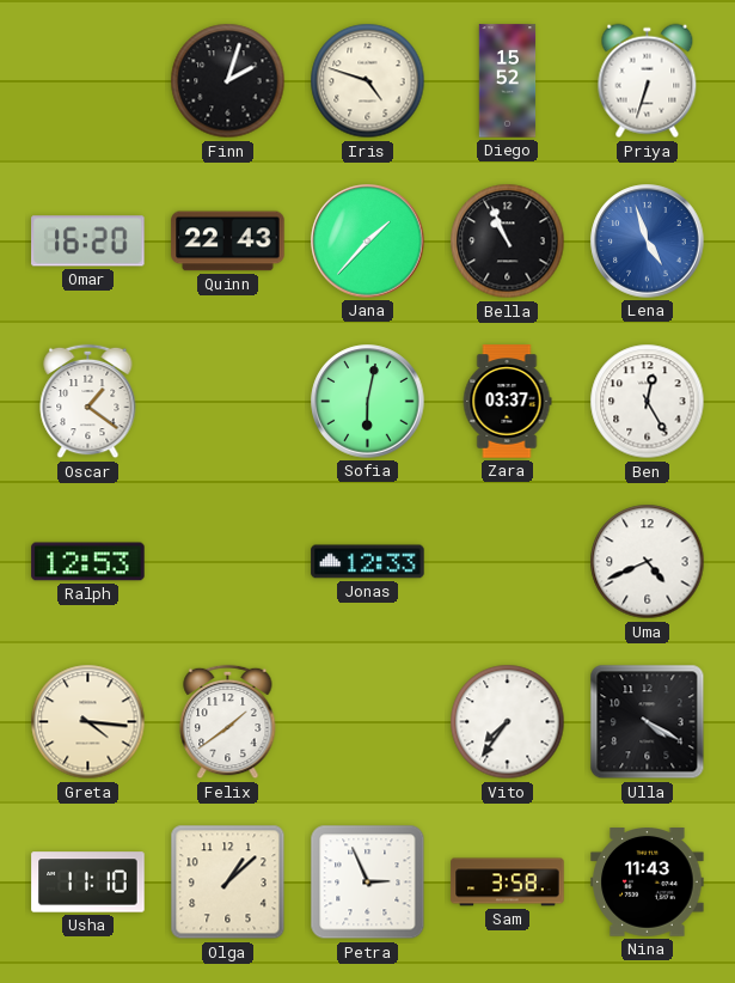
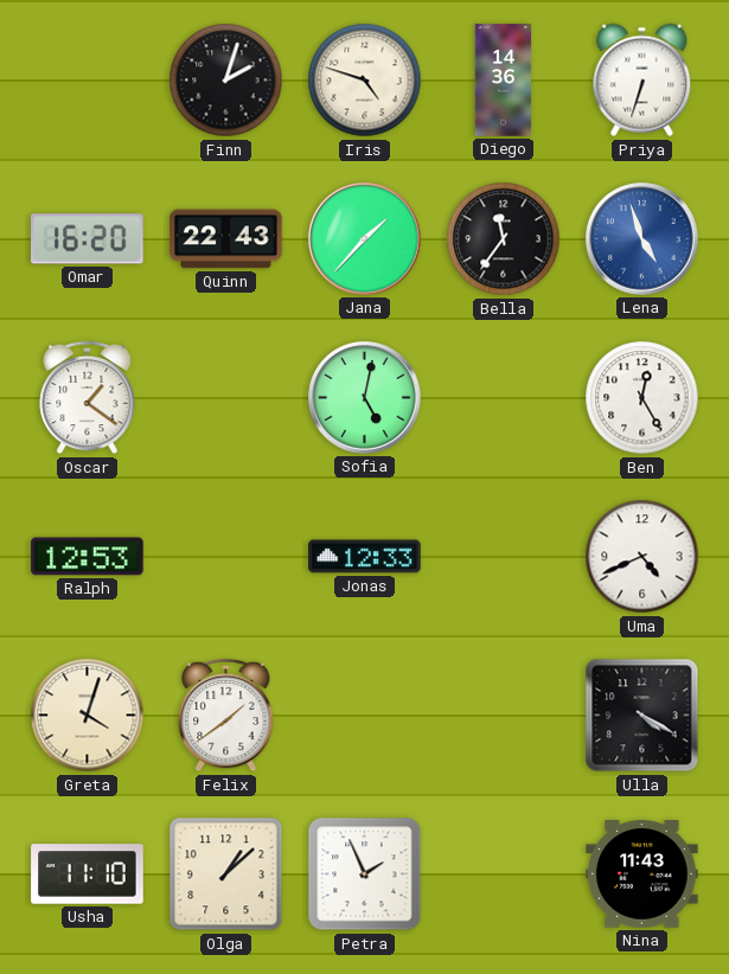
Diego: 15:52 -> 14:36 (504, 81)
Bella: 10:56 -> 11:36 (504, 239)
Sofia: 6:02 -> 5:02 (365, 398)
Zara: 03:37 -> none (507, 402)
Greta: 4:16 -> 4:03 (88, 716)
Vito: 7:36 -> none (508, 722)
Petra: 2:56 -> 1:56 (365, 874)
Sam: 3:58 -> none (508, 883)
